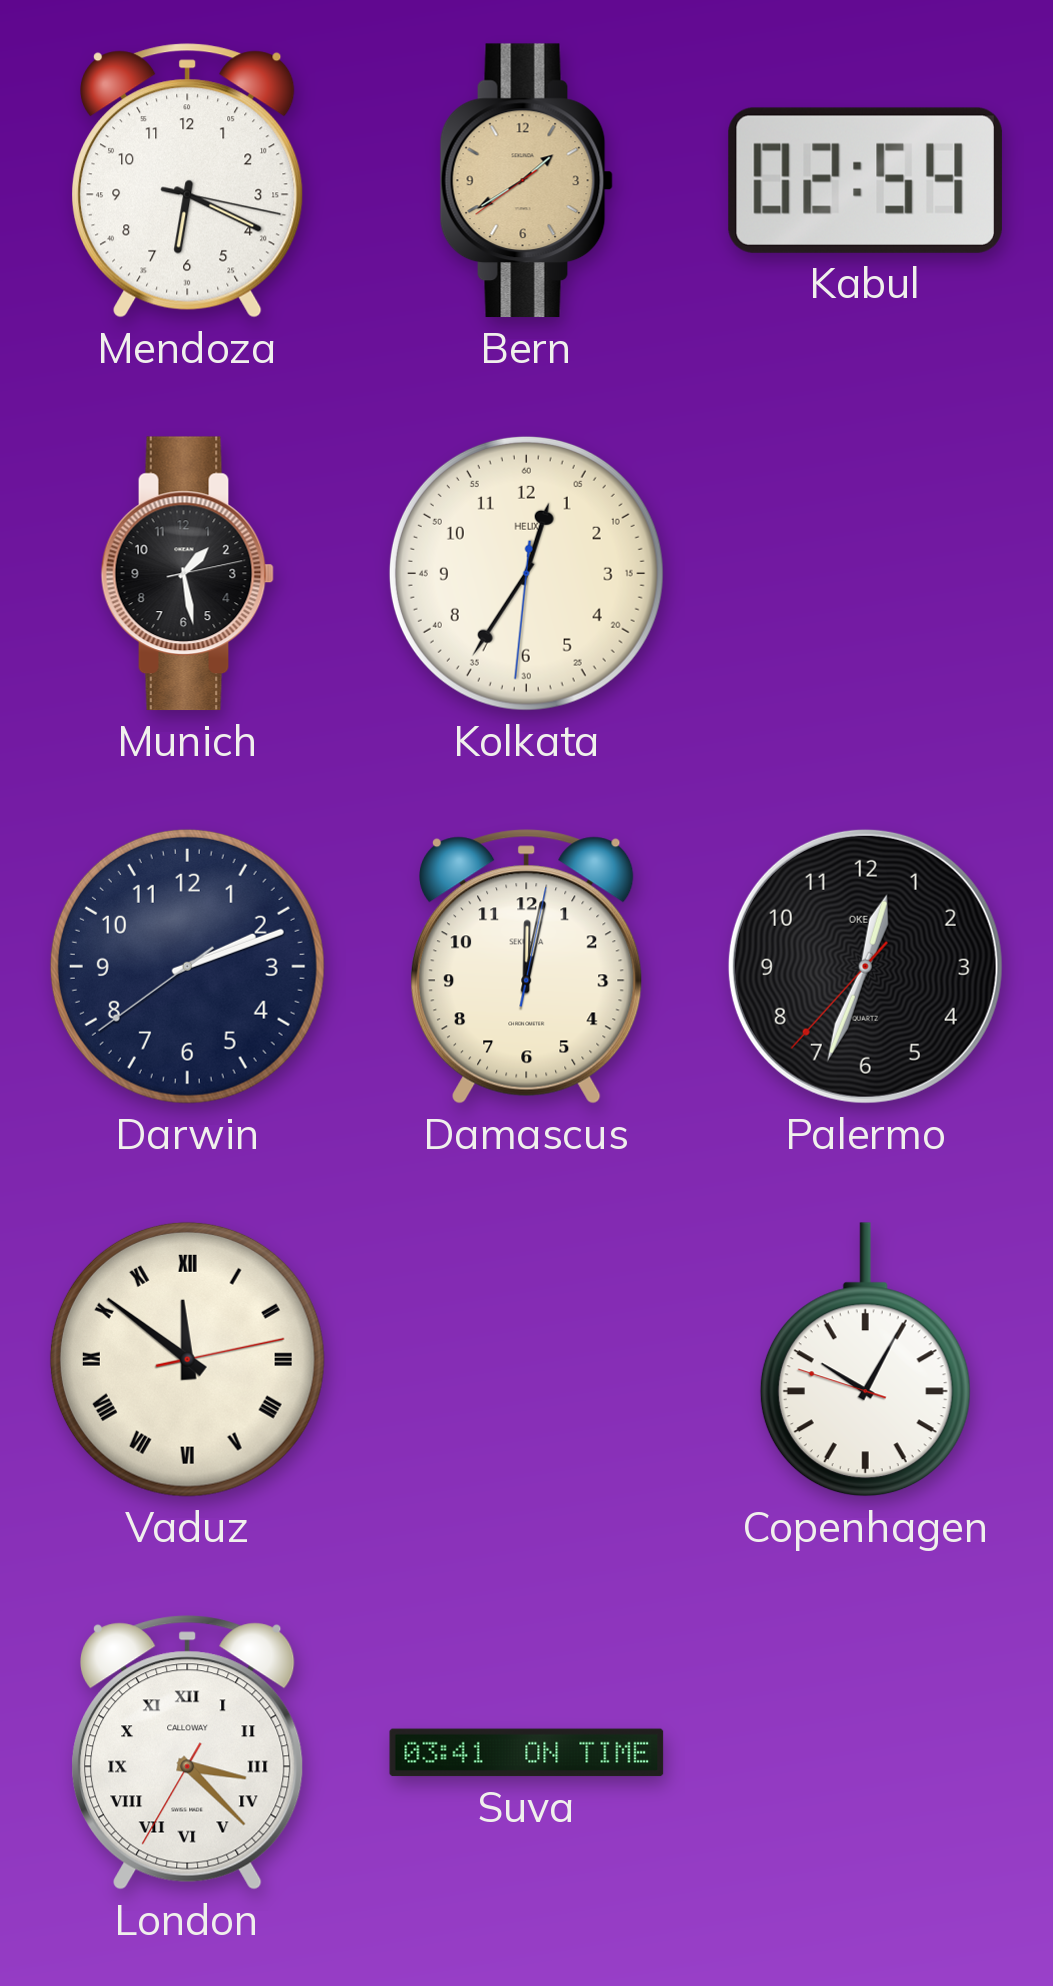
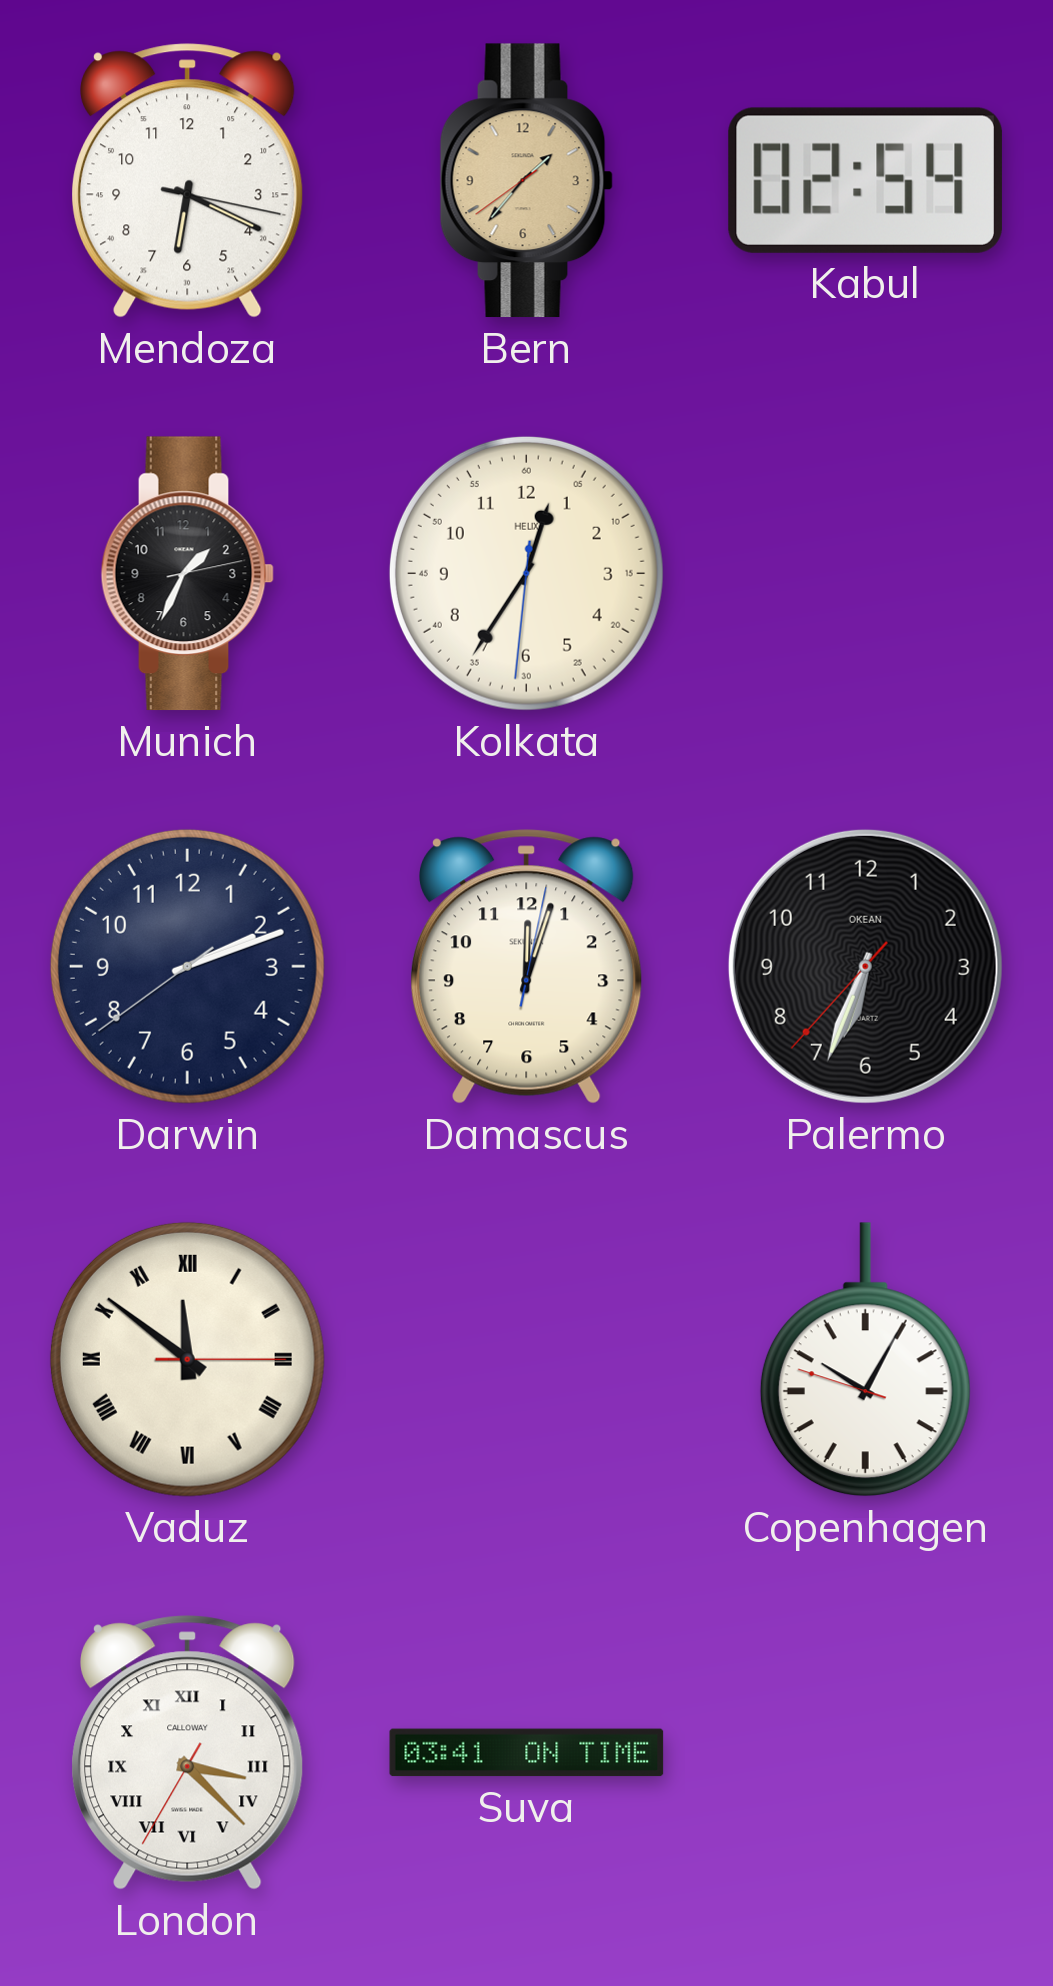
Bern: 1:39 -> 1:36 (526, 181)
Munich: 1:28 -> 1:34 (187, 574)
Damascus: 12:02 -> 12:03 (527, 967)
Palermo: 12:33 -> 6:33 (865, 966)
Vaduz: 11:51:13 -> 11:51:15 (187, 1359)
